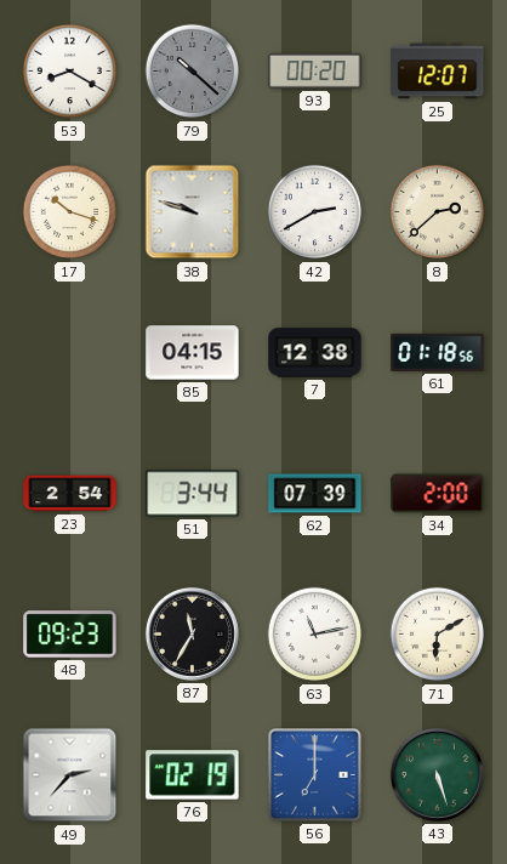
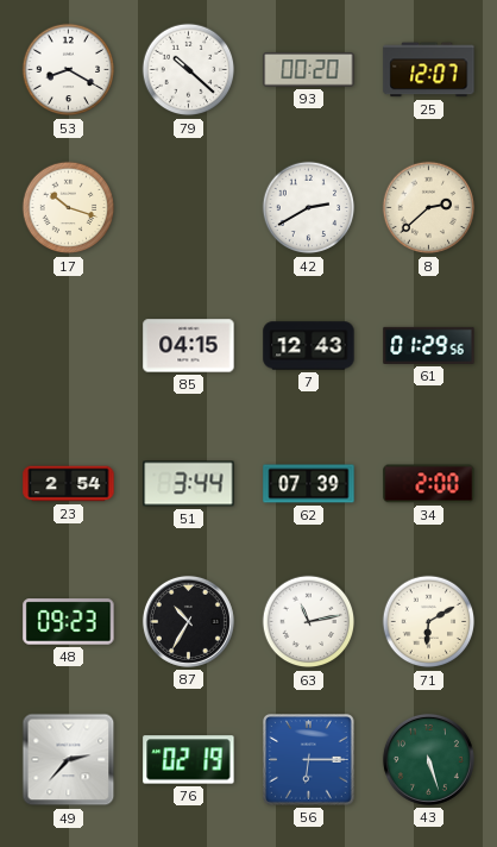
79 dial: grey -> white (189, 70)
38: 9:48 -> none (193, 212)
7: 12:38 -> 12:43 (309, 346)
61: 01:18 -> 01:29 (429, 345)
87: 11:35 -> 10:35 (188, 621)
56: 7:00 -> 6:15 (309, 760)
